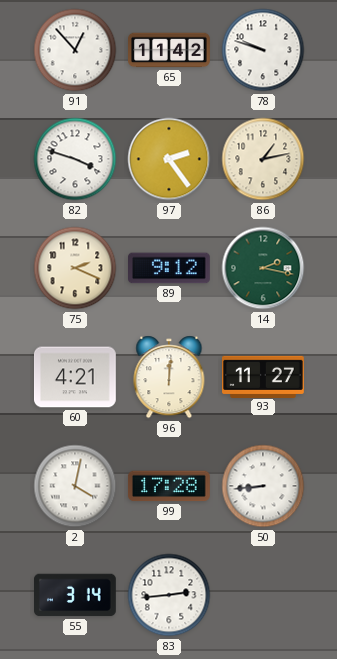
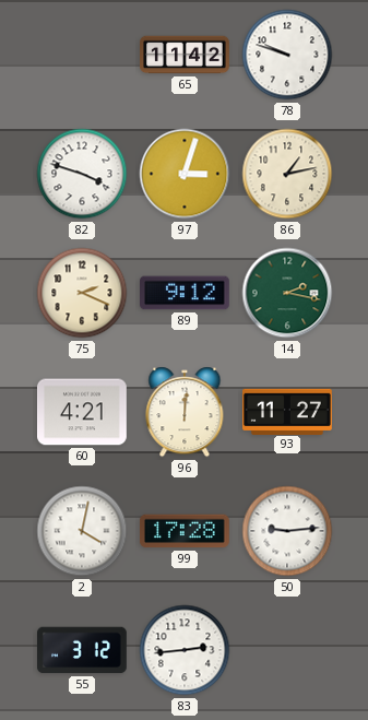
91: 12:53 -> none (75, 50)
97: 2:24 -> 3:03 (185, 174)
50: 8:44 -> 9:14 (287, 531)
55: 3:14 -> 3:12 (83, 650)
